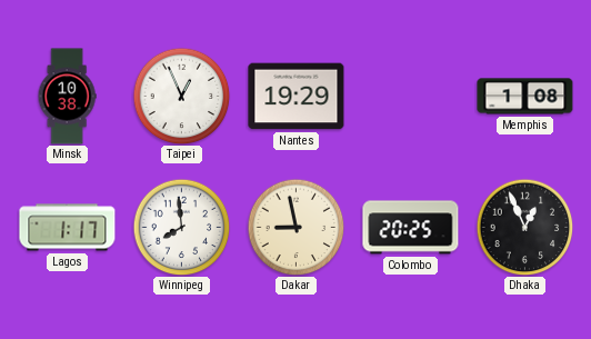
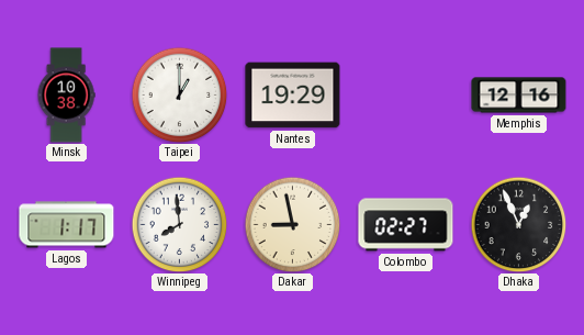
Taipei: 12:56 -> 1:00 (179, 94)
Memphis: 1:08 -> 12:16 (519, 96)
Colombo: 20:25 -> 02:27 (406, 225)
